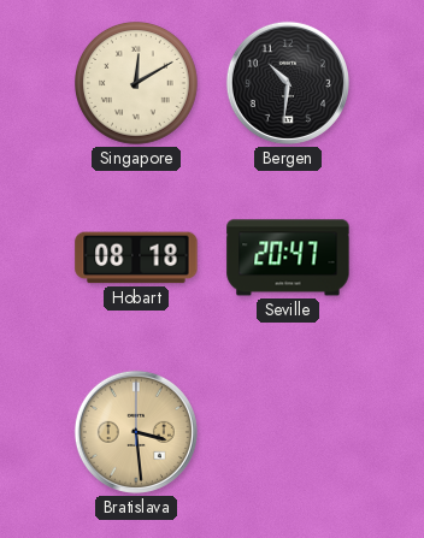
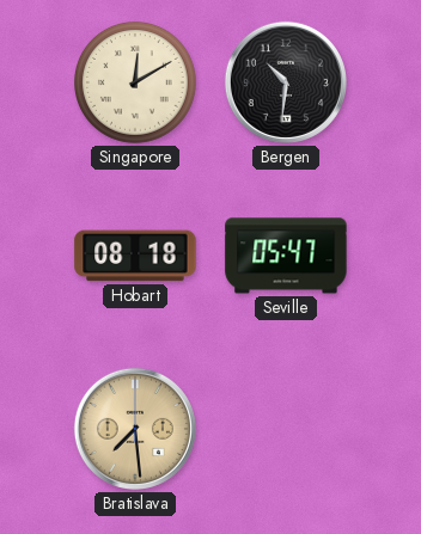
Seville: 20:47 -> 05:47 (286, 256)
Bratislava: 3:29 -> 7:29 (135, 429)
